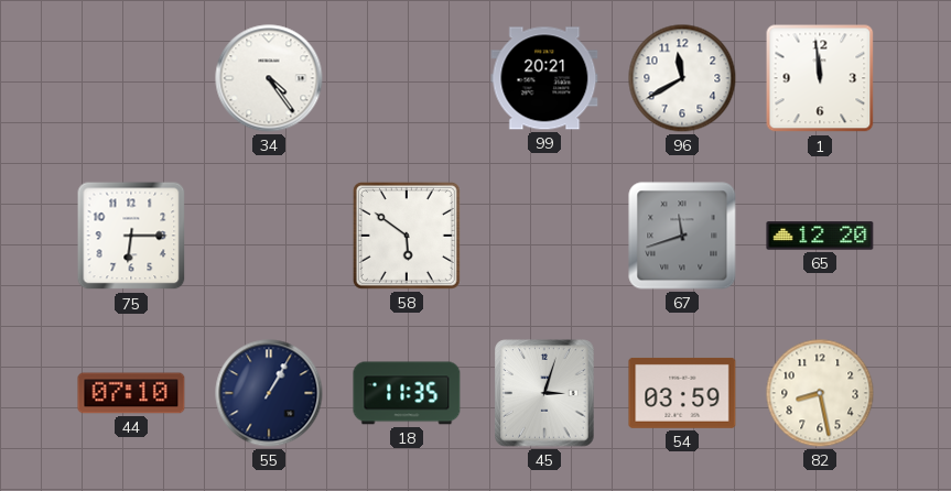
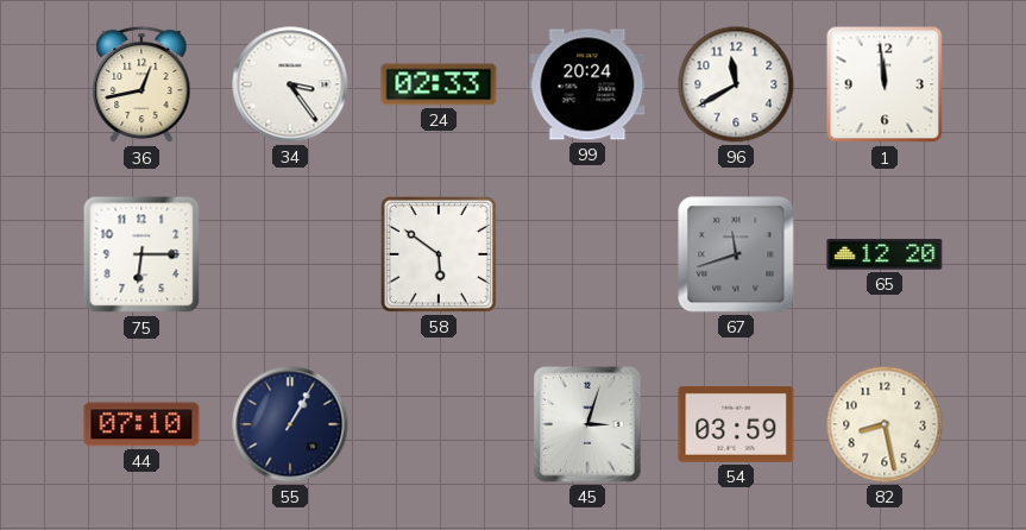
36: none -> 12:43 (141, 84)
34: 4:24 -> 3:24 (290, 84)
24: none -> 02:33 (439, 84)
99: 20:21 -> 20:24 (587, 84)
18: 11:35 -> none (407, 393)
